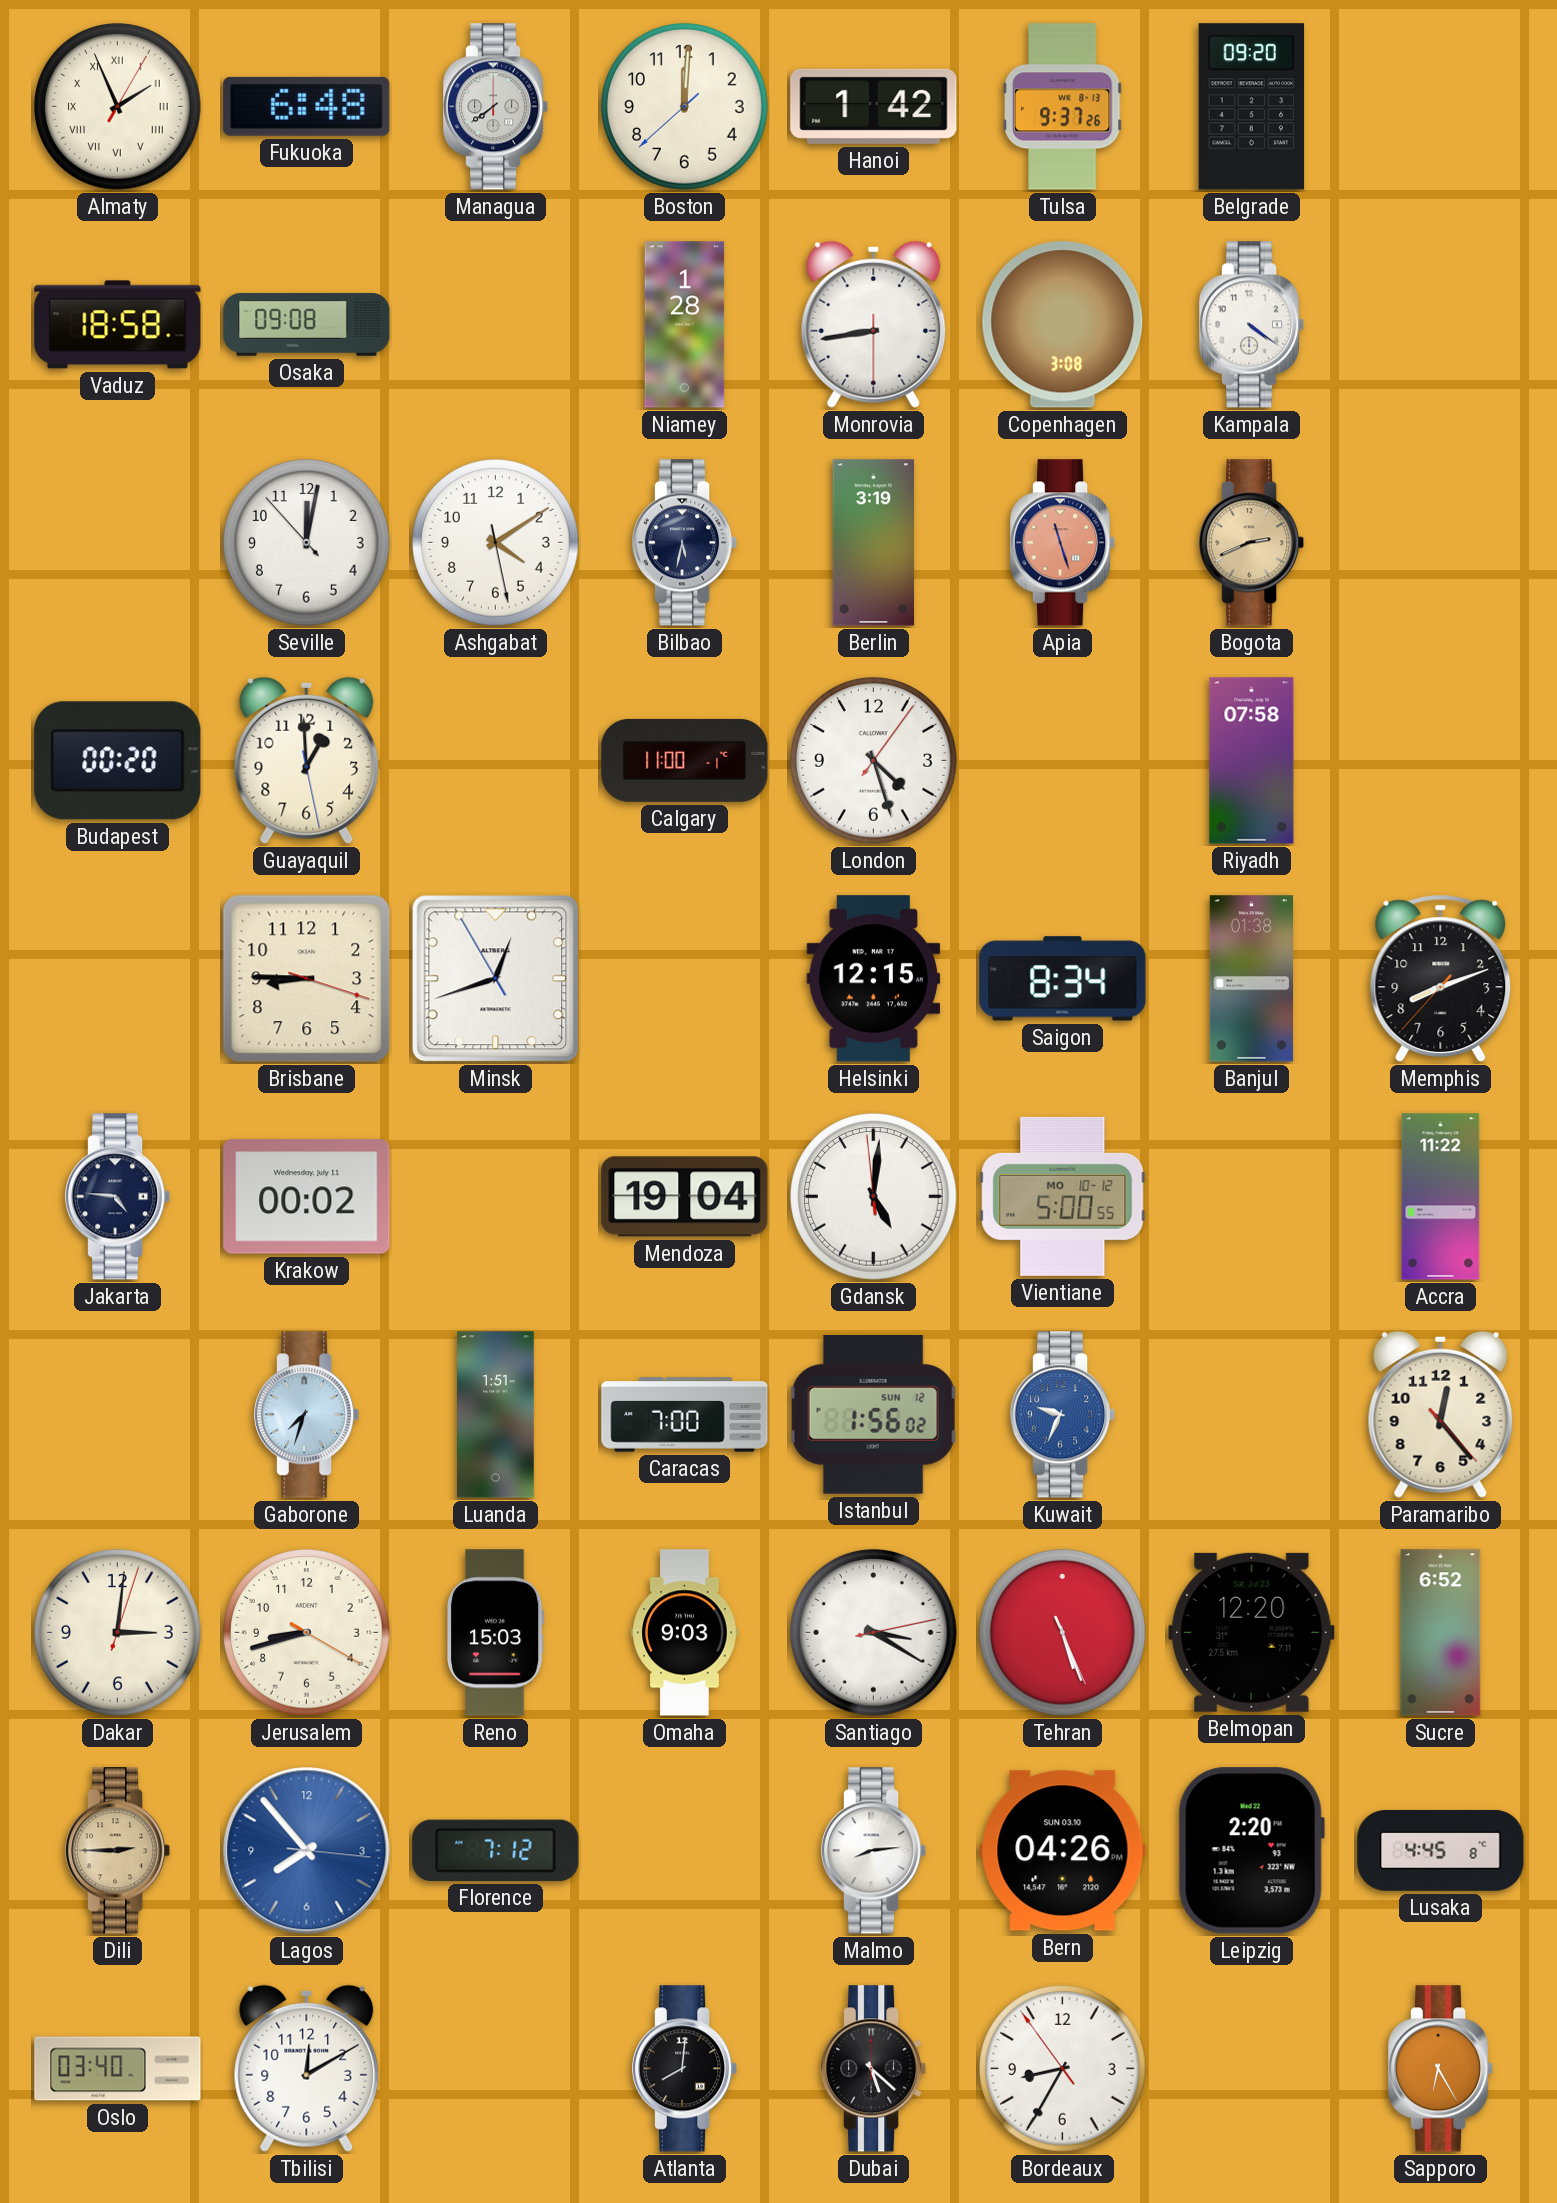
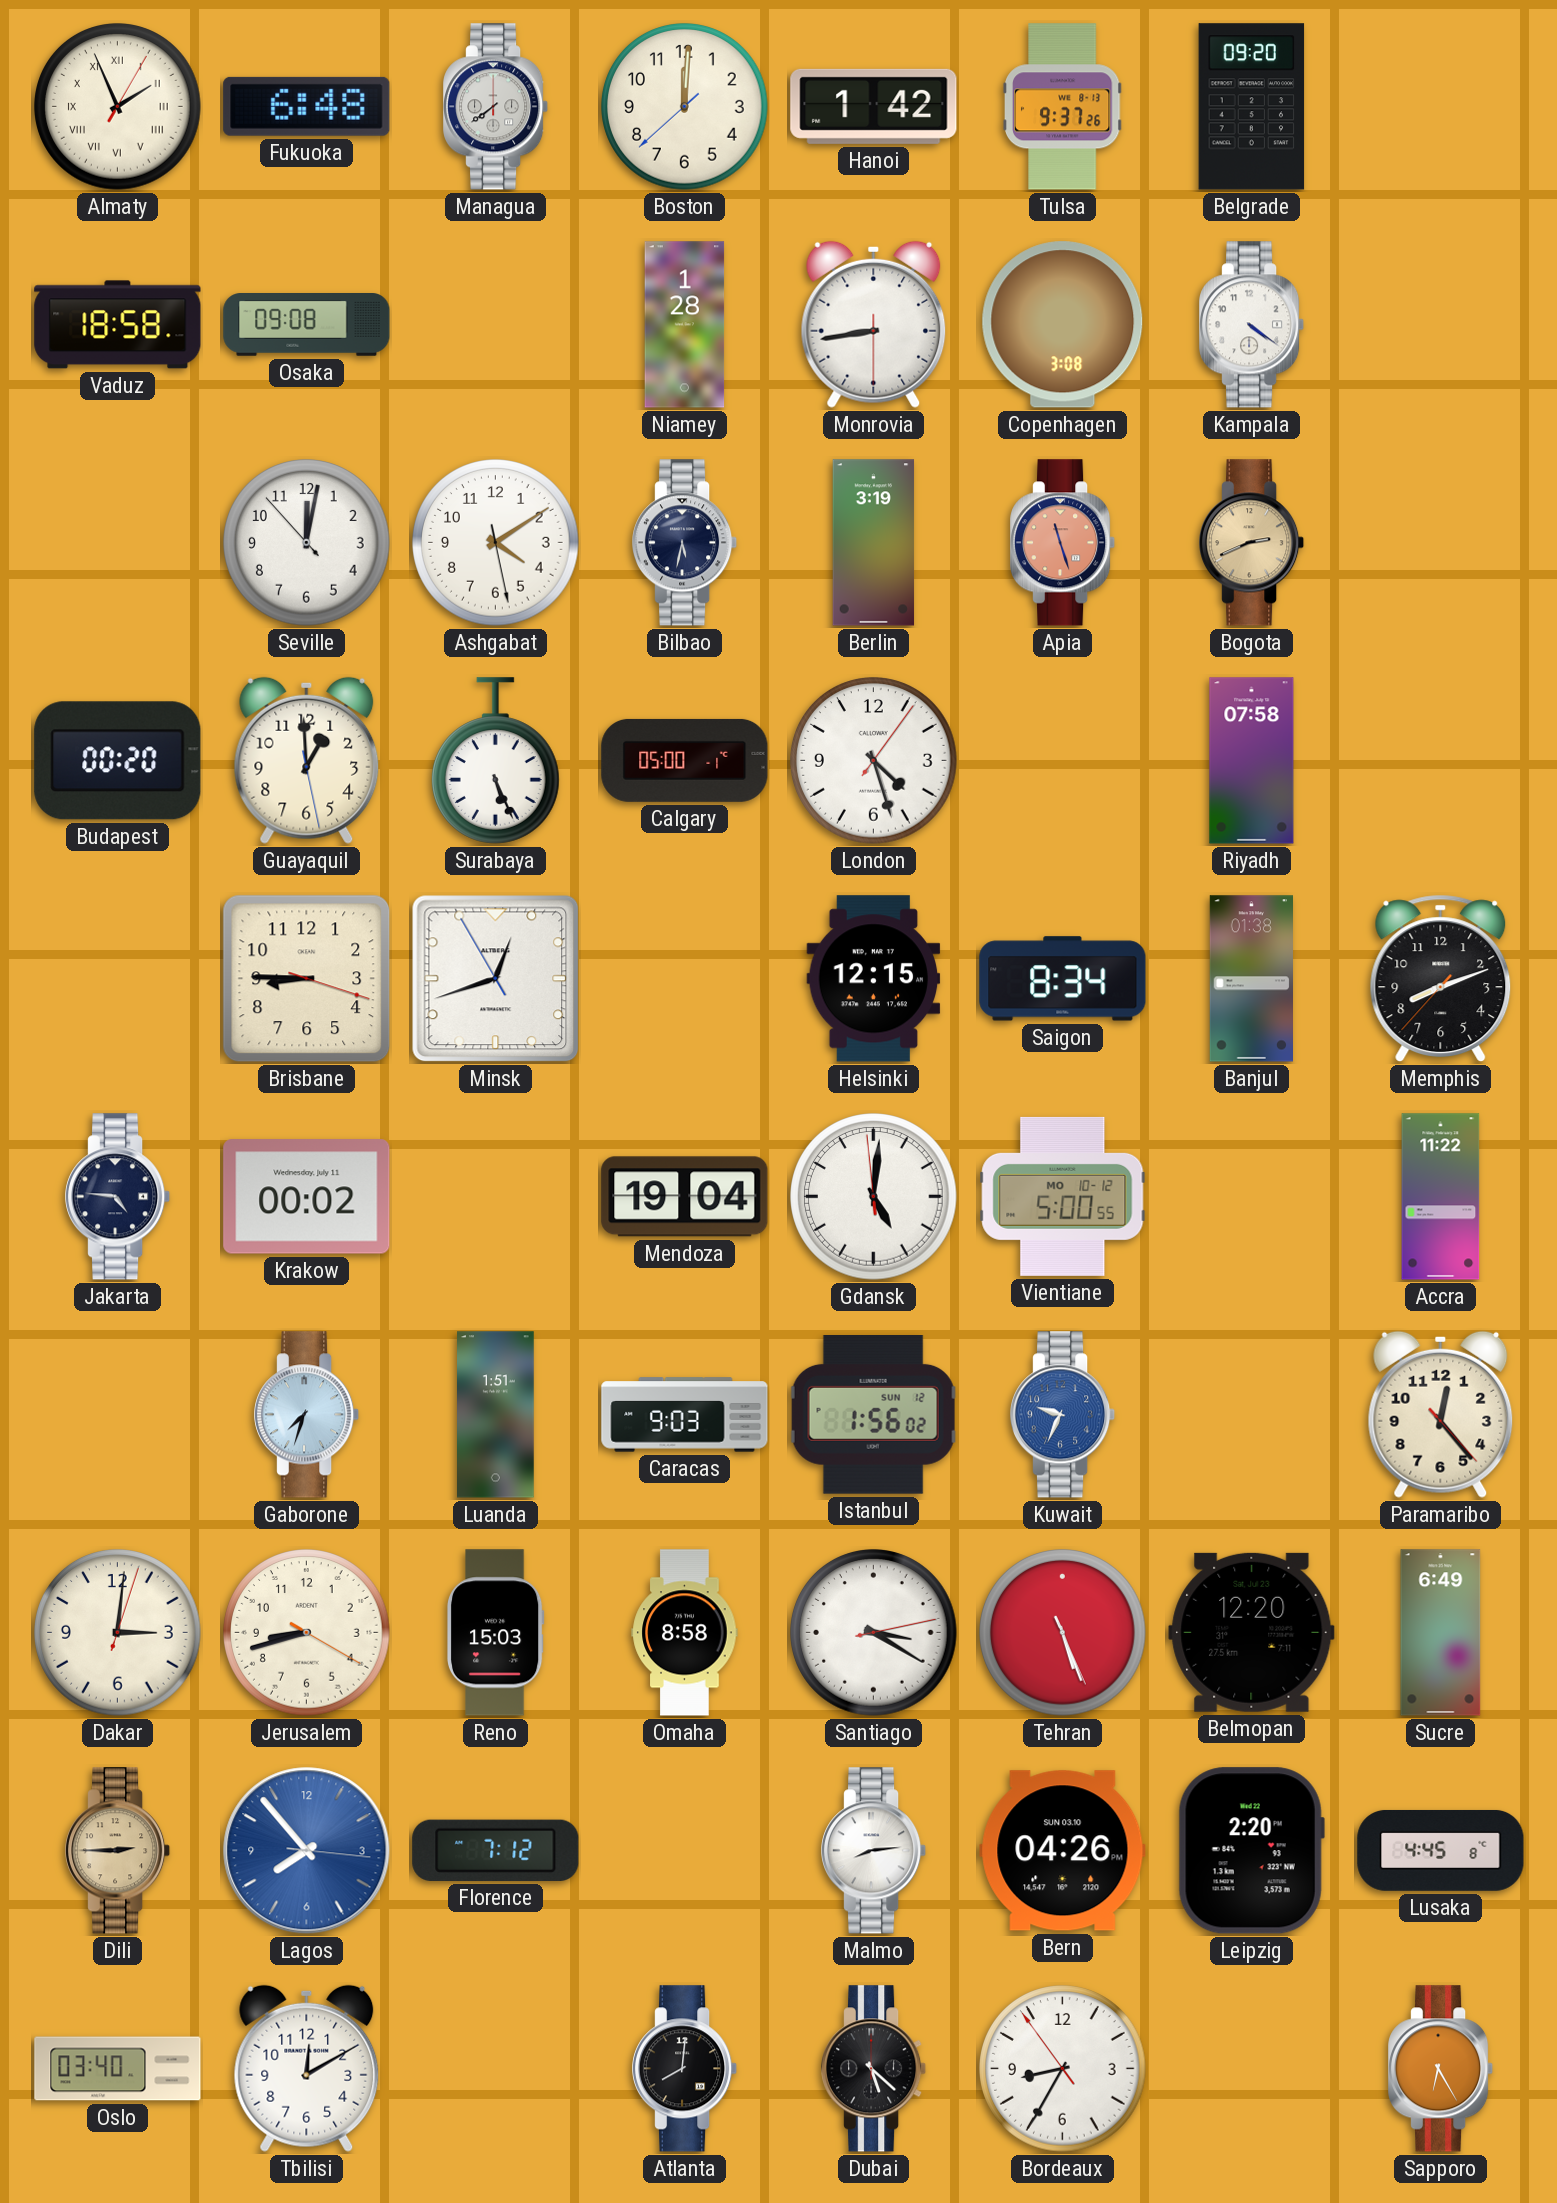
Surabaya: none -> 5:26 (496, 761)
Calgary: 11:00 -> 05:00 (685, 760)
Caracas: 7:00 -> 9:03 (685, 1415)
Omaha: 9:03 -> 8:58 (685, 1633)
Sucre: 6:52 -> 6:49 (1441, 1633)
